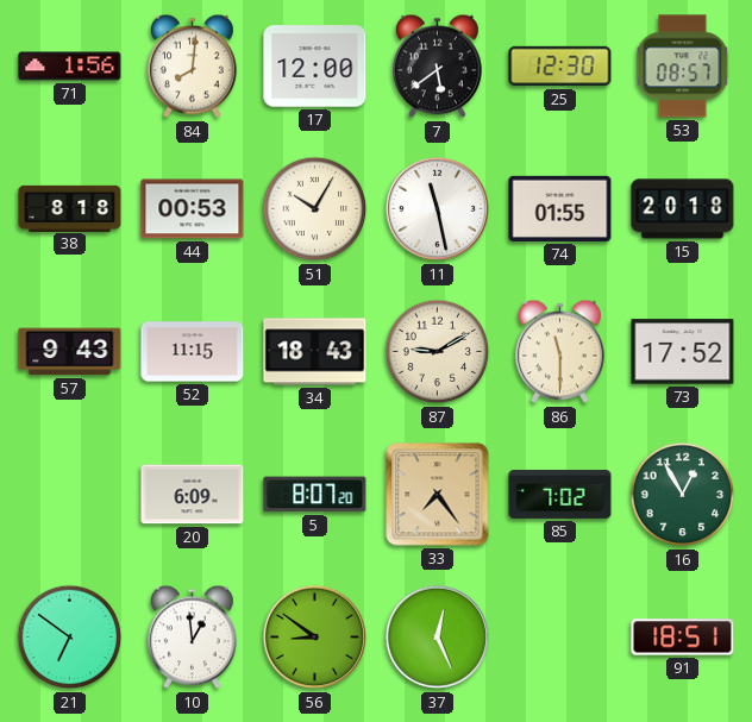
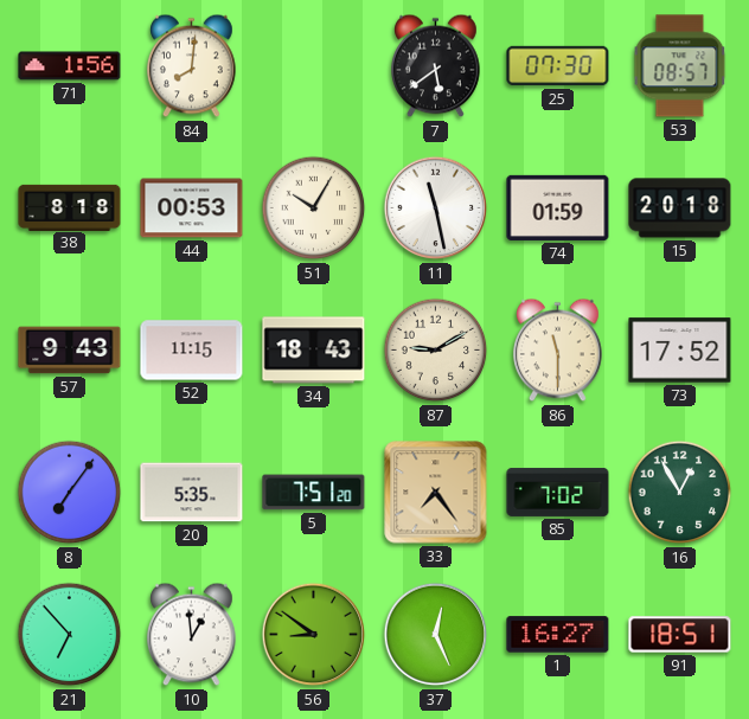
17: 12:00 -> none (315, 67)
25: 12:30 -> 07:30 (558, 66)
74: 01:55 -> 01:59 (558, 207)
8: none -> 7:06 (70, 493)
20: 6:09 -> 5:35 (192, 493)
5: 8:07 -> 7:51 (314, 493)
21: 6:51 -> 6:53 (70, 635)
1: none -> 16:27 (558, 635)
